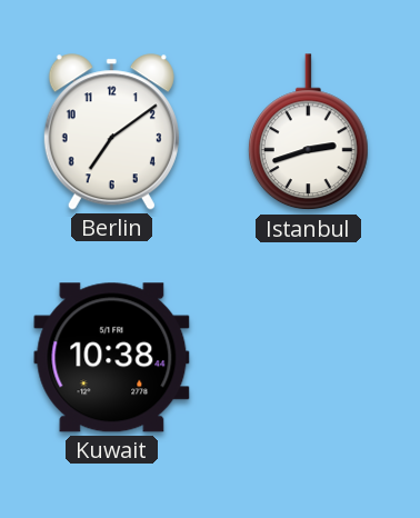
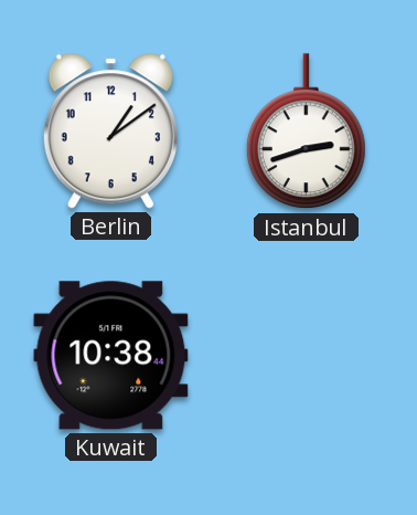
Berlin: 7:09 -> 1:09 (110, 132)
